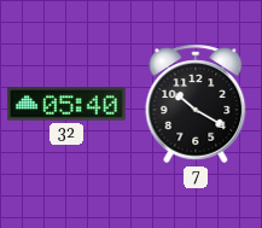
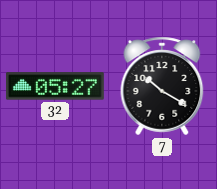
32: 05:40 -> 05:27 (56, 86)
